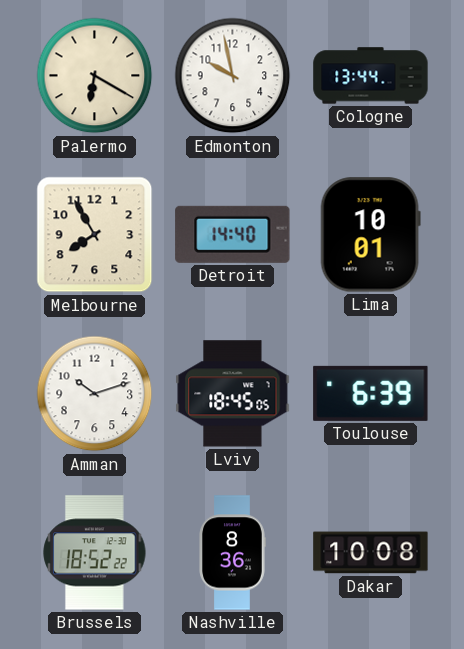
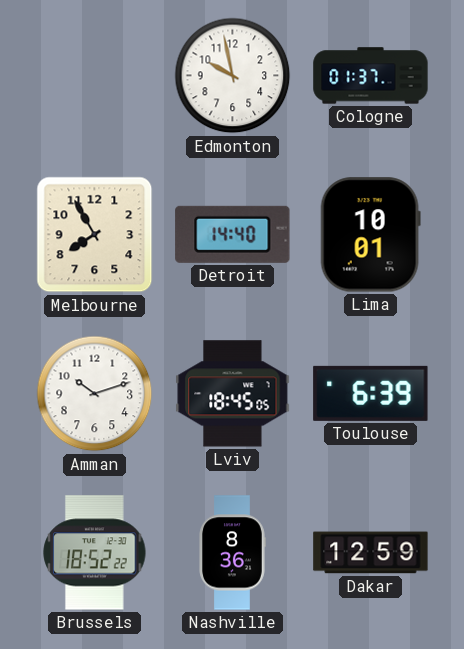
Palermo: 6:20 -> none (95, 76)
Cologne: 13:44 -> 01:37 (371, 76)
Dakar: 10:08 -> 12:59 (371, 553)
